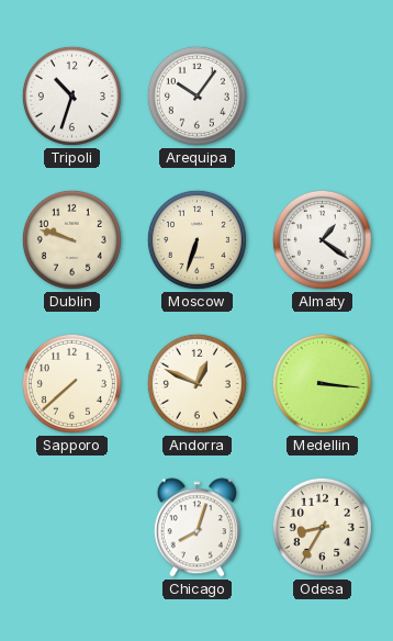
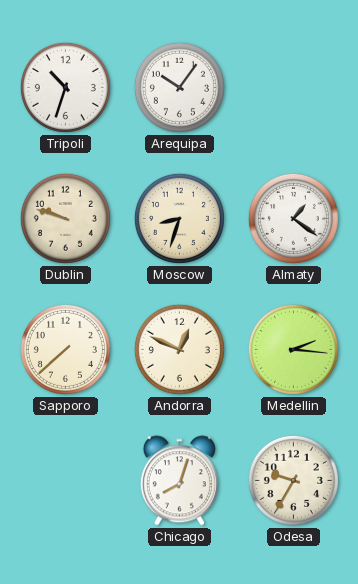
Moscow: 6:33 -> 8:33 (179, 218)
Medellin: 3:16 -> 2:16 (293, 349)
Odesa: 8:35 -> 9:35 (293, 480)
